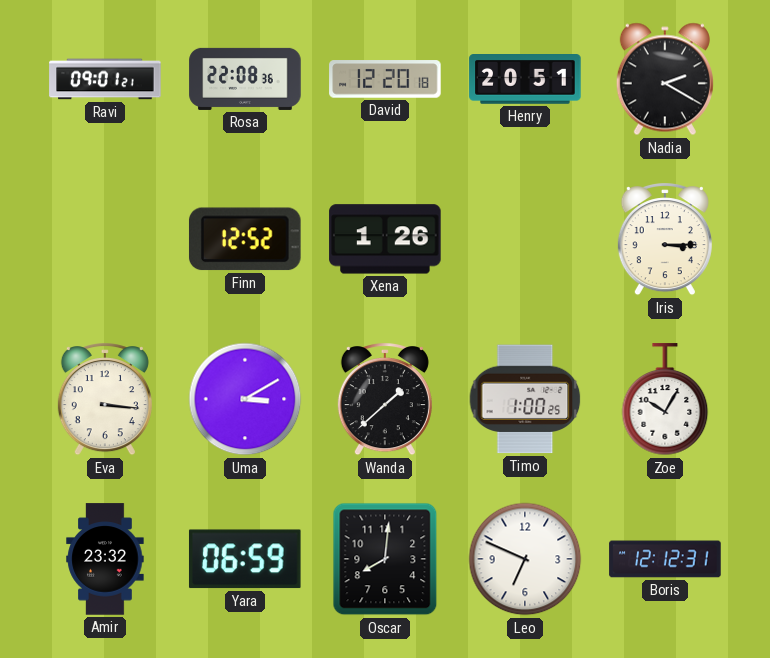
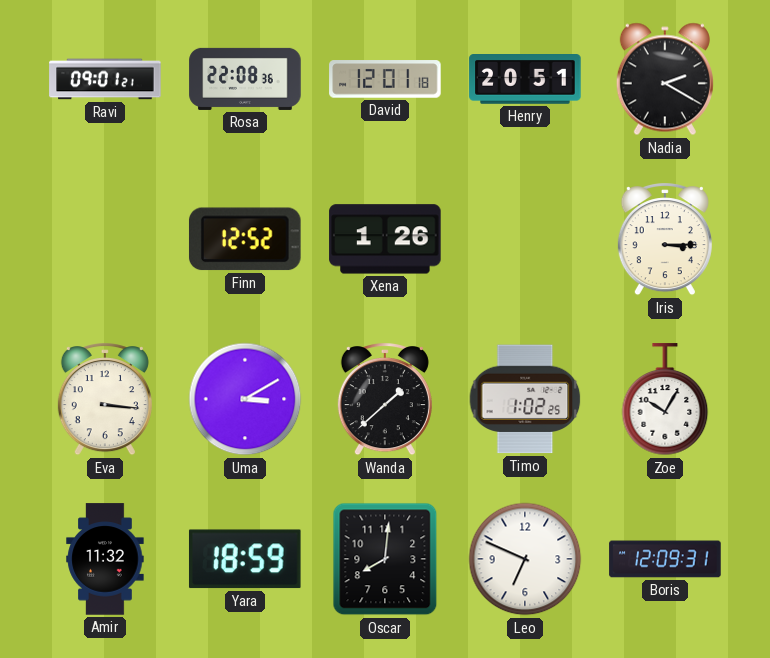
David: 12:20 -> 12:01 (385, 79)
Timo: 1:00 -> 1:02 (525, 399)
Amir: 23:32 -> 11:32 (105, 559)
Yara: 06:59 -> 18:59 (245, 559)
Boris: 12:12 -> 12:09 (665, 559)
